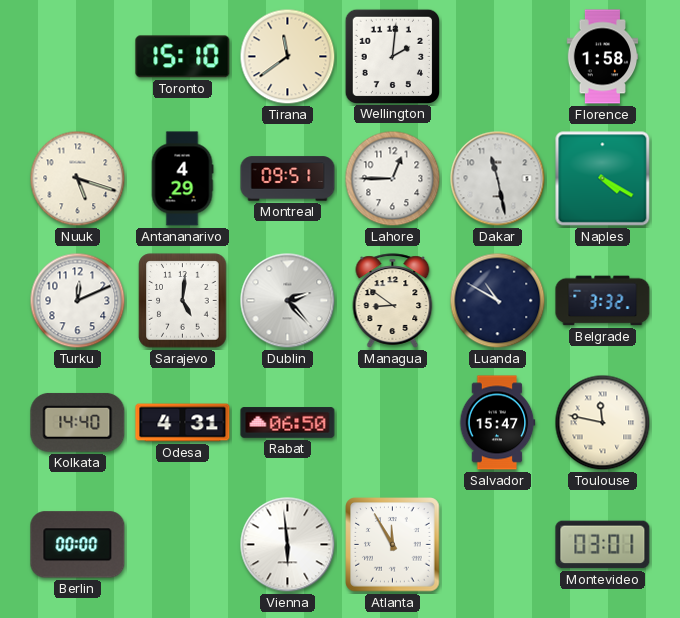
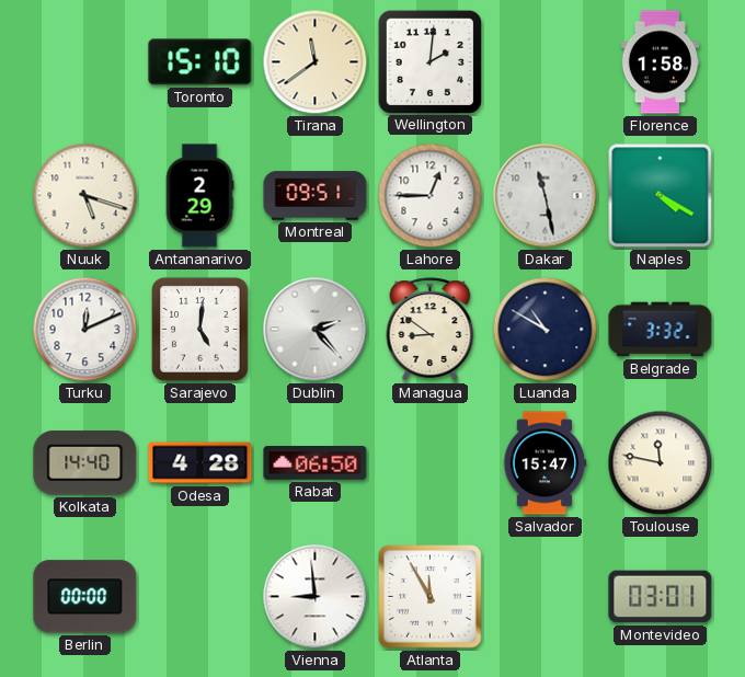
Antananarivo: 4:29 -> 2:29 (199, 196)
Odesa: 4:31 -> 4:28 (200, 463)
Vienna: 5:59 -> 8:59 (316, 597)
